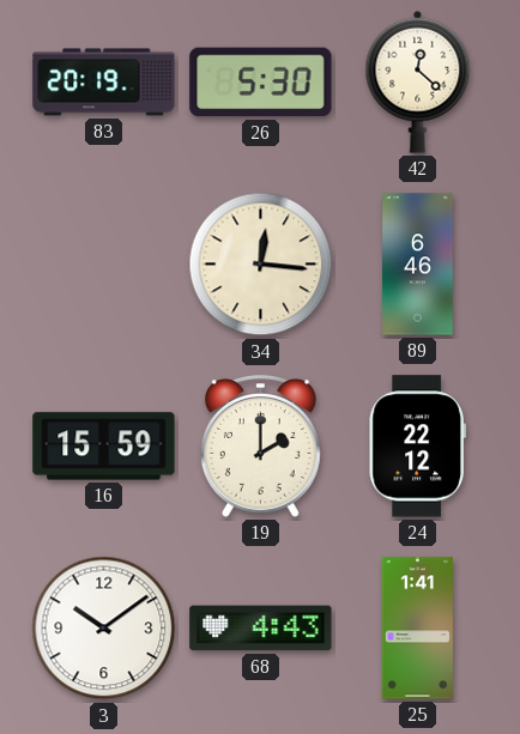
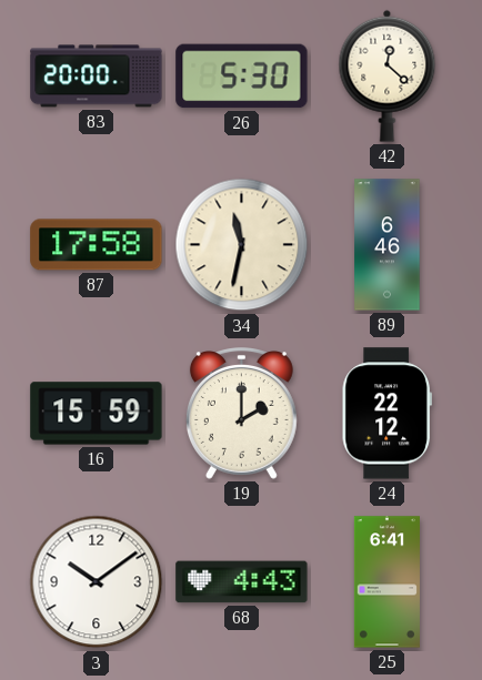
83: 20:19 -> 20:00 (97, 77)
87: none -> 17:58 (97, 245)
34: 12:16 -> 11:32 (242, 245)
25: 1:41 -> 6:41 (386, 582)
